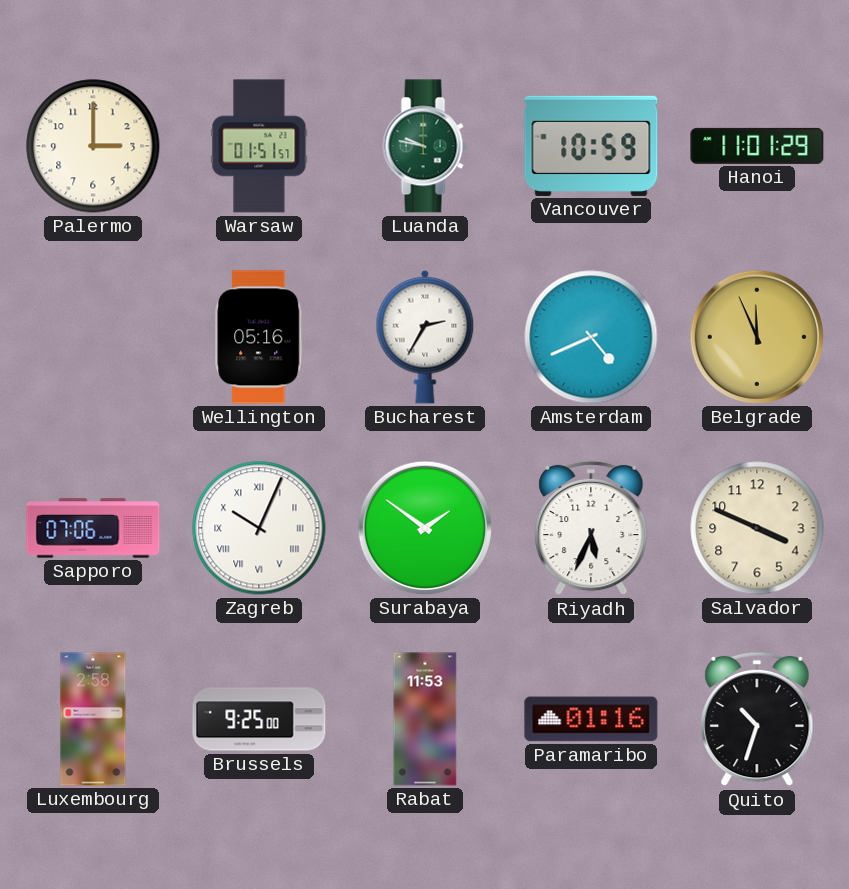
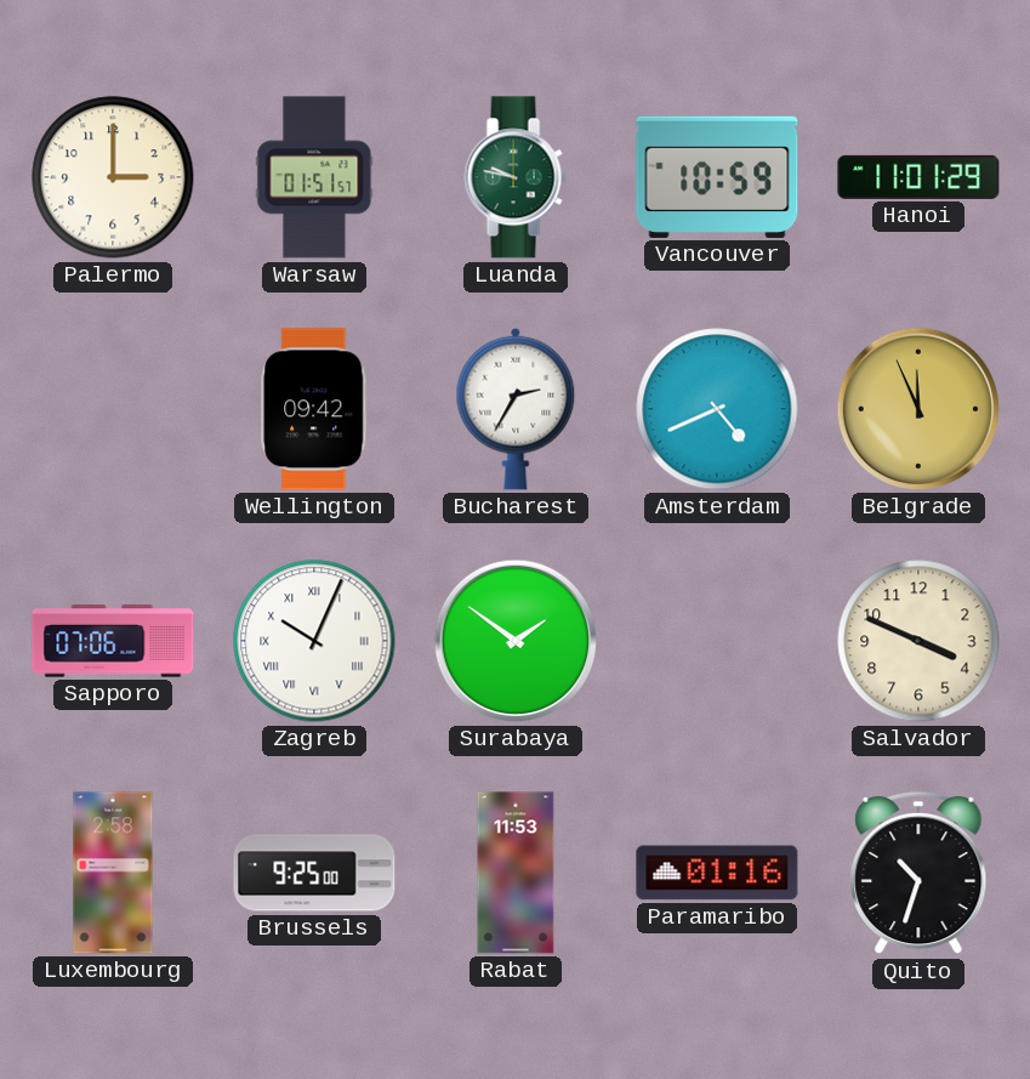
Wellington: 05:16 -> 09:42 (314, 409)
Riyadh: 5:34 -> none (591, 528)
